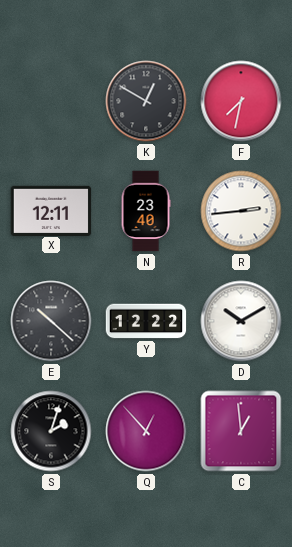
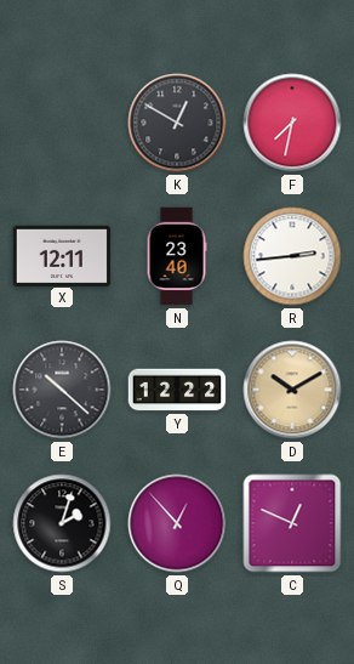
D dial: white -> champagne (292, 390)
C: 12:59 -> 12:49 (292, 523)
